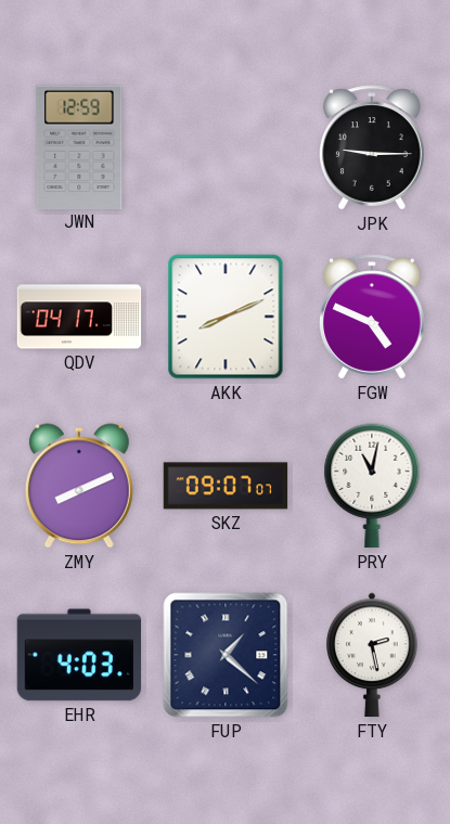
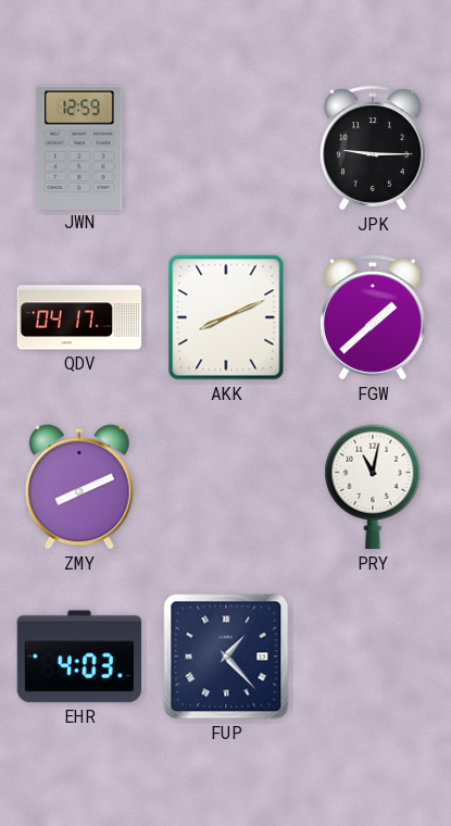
FGW: 4:49 -> 1:38 (374, 317)
SKZ: 09:07 -> none (226, 486)
FUP: 1:22 -> 1:23 (226, 656)
FTY: 2:28 -> none (373, 655)
